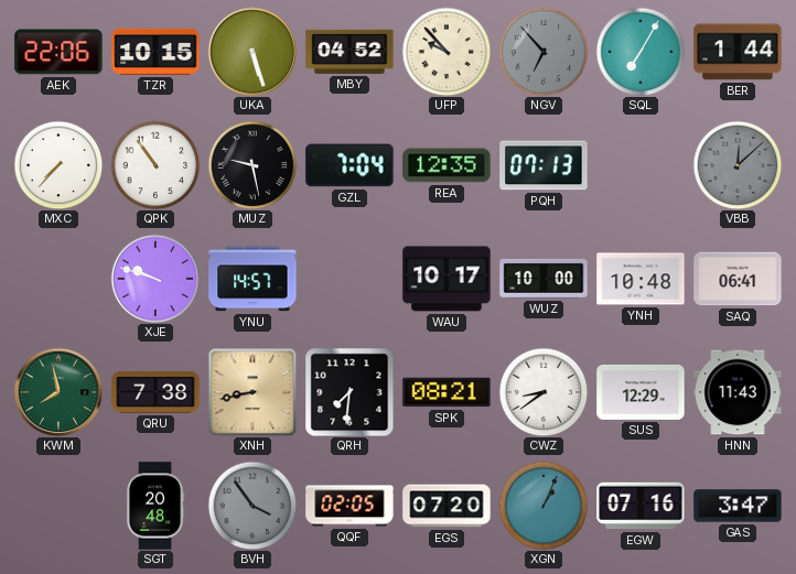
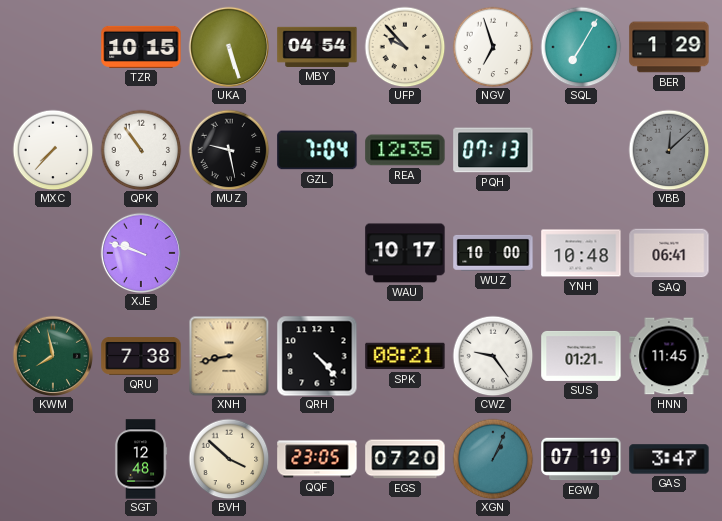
AEK: 22:06 -> none (58, 52)
MBY: 04:52 -> 04:54 (317, 47)
NGV: 6:53 -> 6:57 (493, 47)
NGV dial: grey -> white (493, 47)
BER: 1:44 -> 1:29 (669, 47)
YNU: 14:57 -> none (252, 279)
QRH: 7:31 -> 4:23 (317, 356)
CWZ: 8:39 -> 9:24 (493, 356)
SUS: 12:29 -> 01:21 (581, 356)
HNN: 11:43 -> 11:45 (669, 356)
SGT: 20:48 -> 12:48 (141, 459)
BVH: 3:54 -> 3:52 (229, 459)
BVH dial: grey -> cream (229, 459)
QQF: 02:05 -> 23:05 (317, 459)
EGW: 07:16 -> 07:19 (581, 459)
